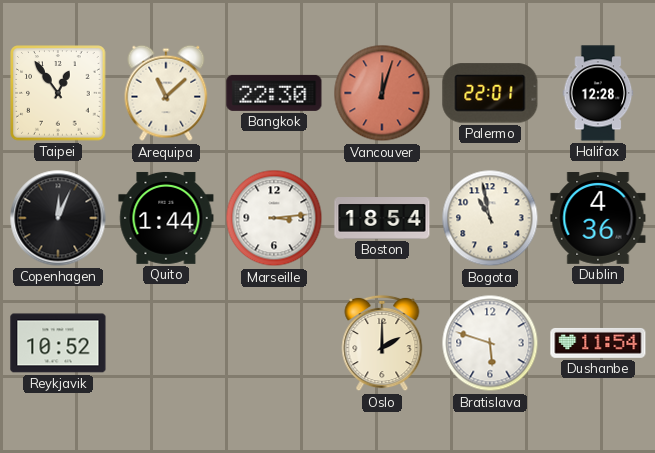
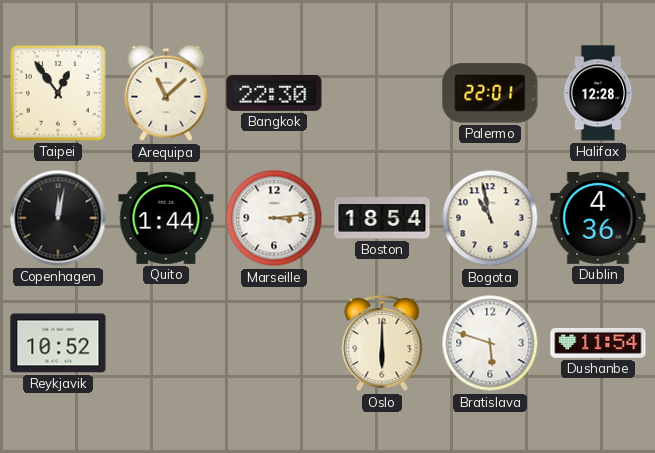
Vancouver: 12:03 -> none (382, 93)
Copenhagen: 12:04 -> 12:02 (58, 218)
Oslo: 2:00 -> 6:00 (382, 343)
